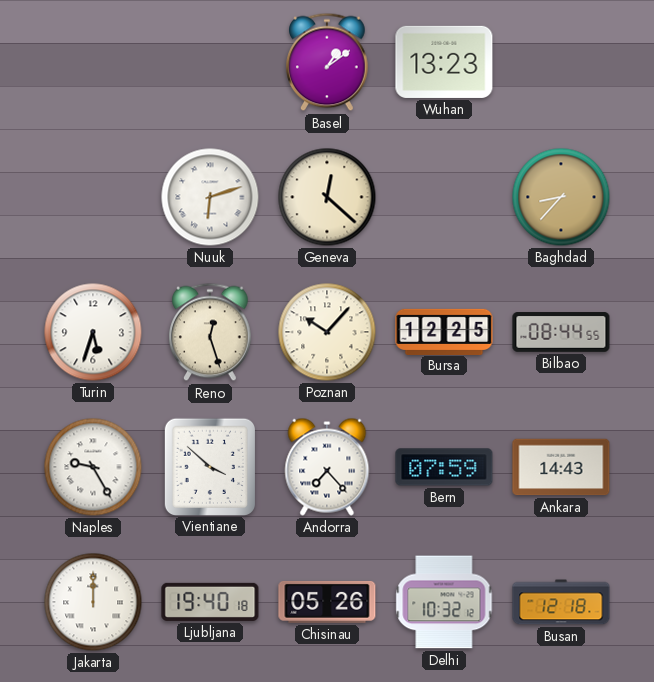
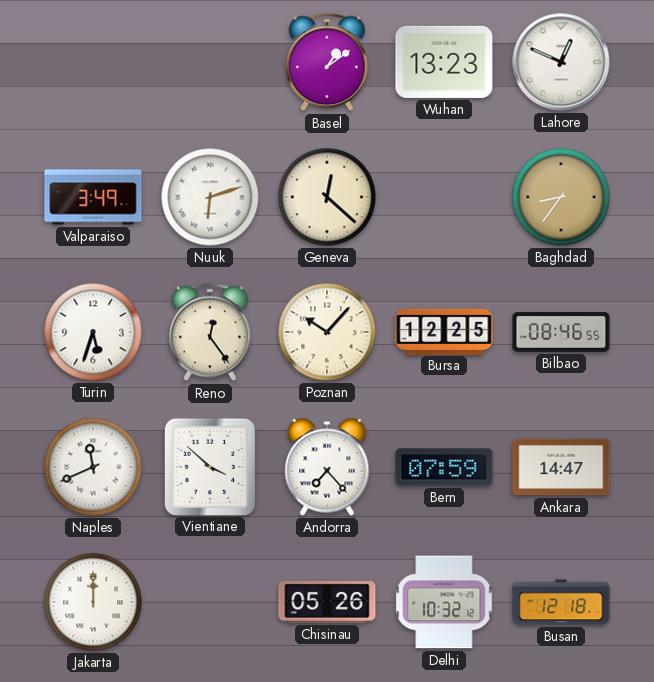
Lahore: none -> 12:49 (561, 62)
Valparaiso: none -> 3:49 (93, 197)
Baghdad: 8:37 -> 8:36 (561, 197)
Reno: 12:27 -> 12:24 (211, 332)
Bilbao: 08:44 -> 08:46 (561, 332)
Naples: 9:25 -> 11:41 (93, 467)
Ankara: 14:43 -> 14:47 (561, 467)
Ljubljana: 19:40 -> none (210, 602)
